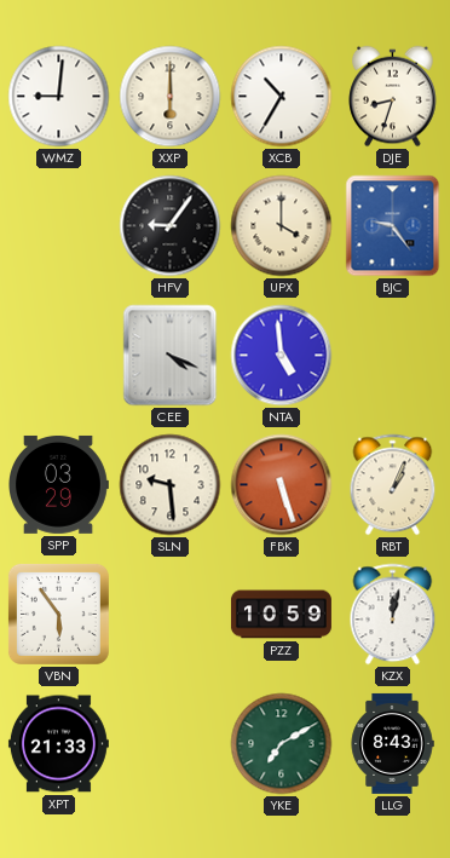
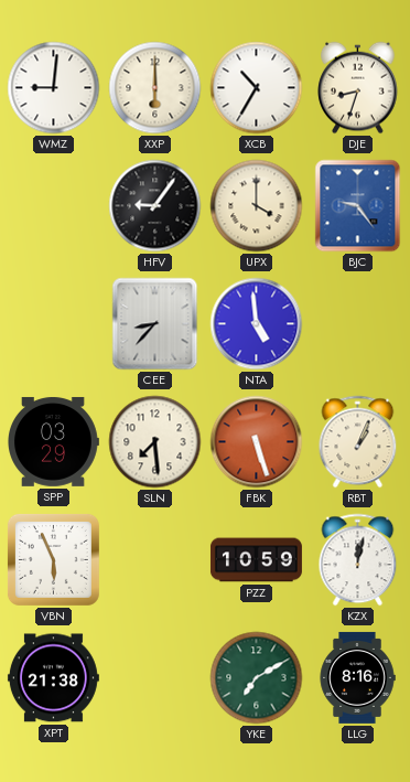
CEE: 4:19 -> 8:37 (155, 324)
SLN: 9:29 -> 7:29 (155, 442)
VBN: 5:54 -> 5:56 (53, 559)
XPT: 21:33 -> 21:38 (53, 678)
LLG: 8:43 -> 8:16 (357, 677)
